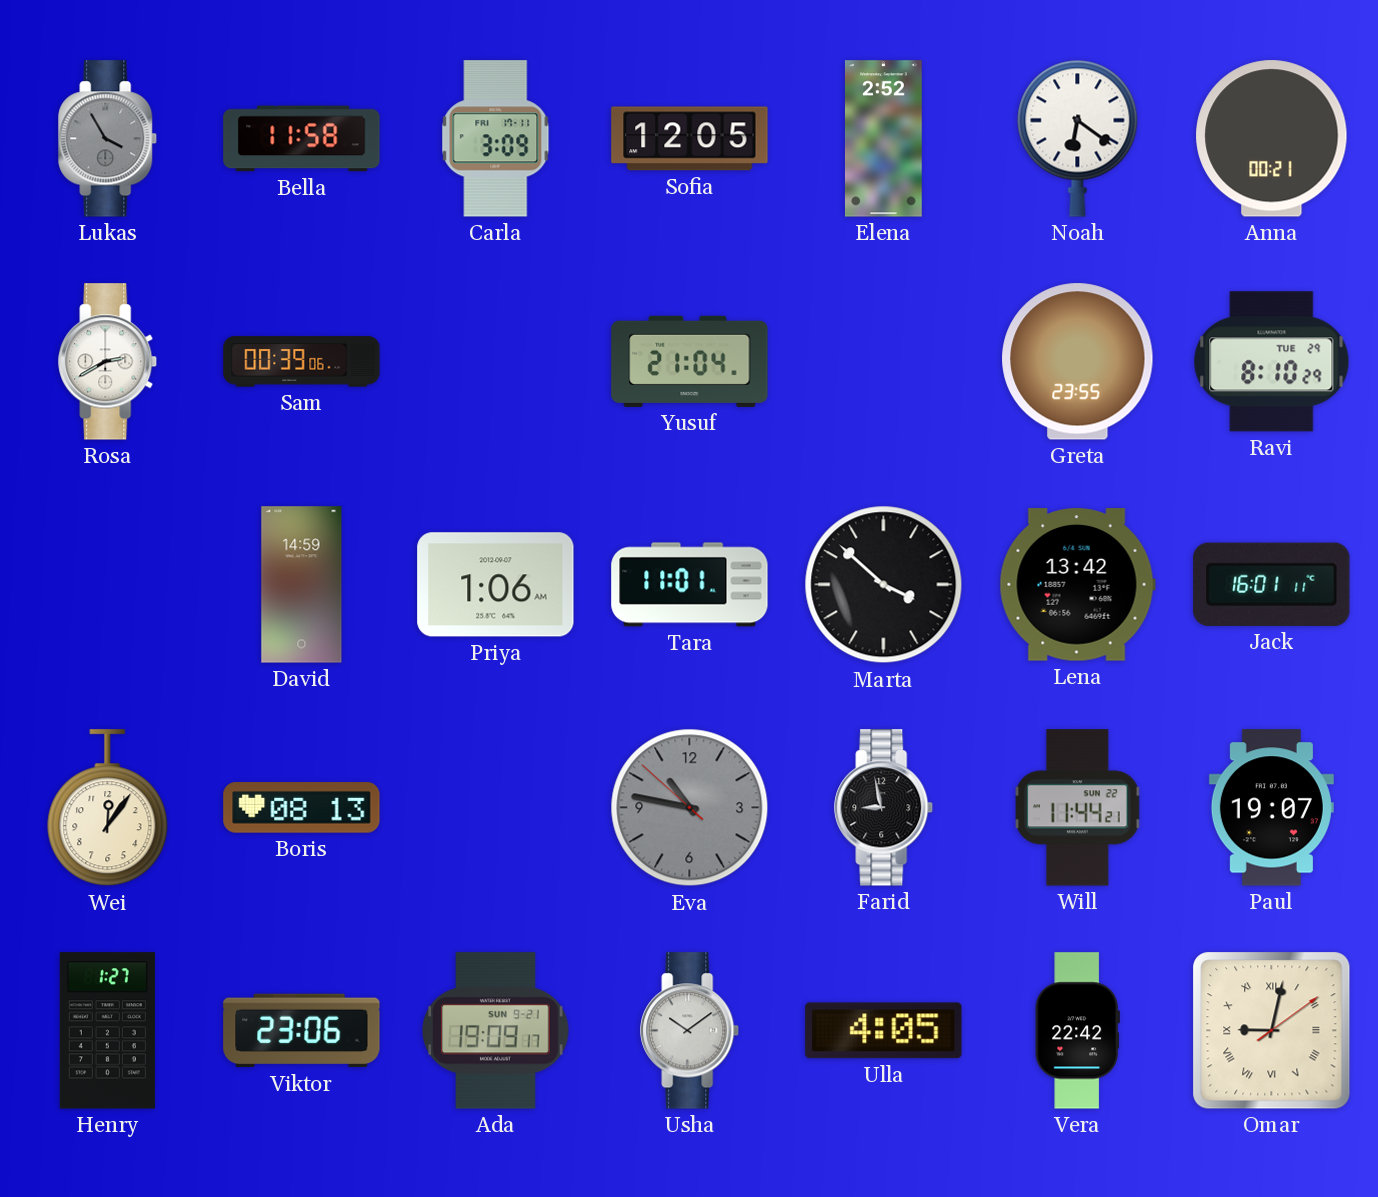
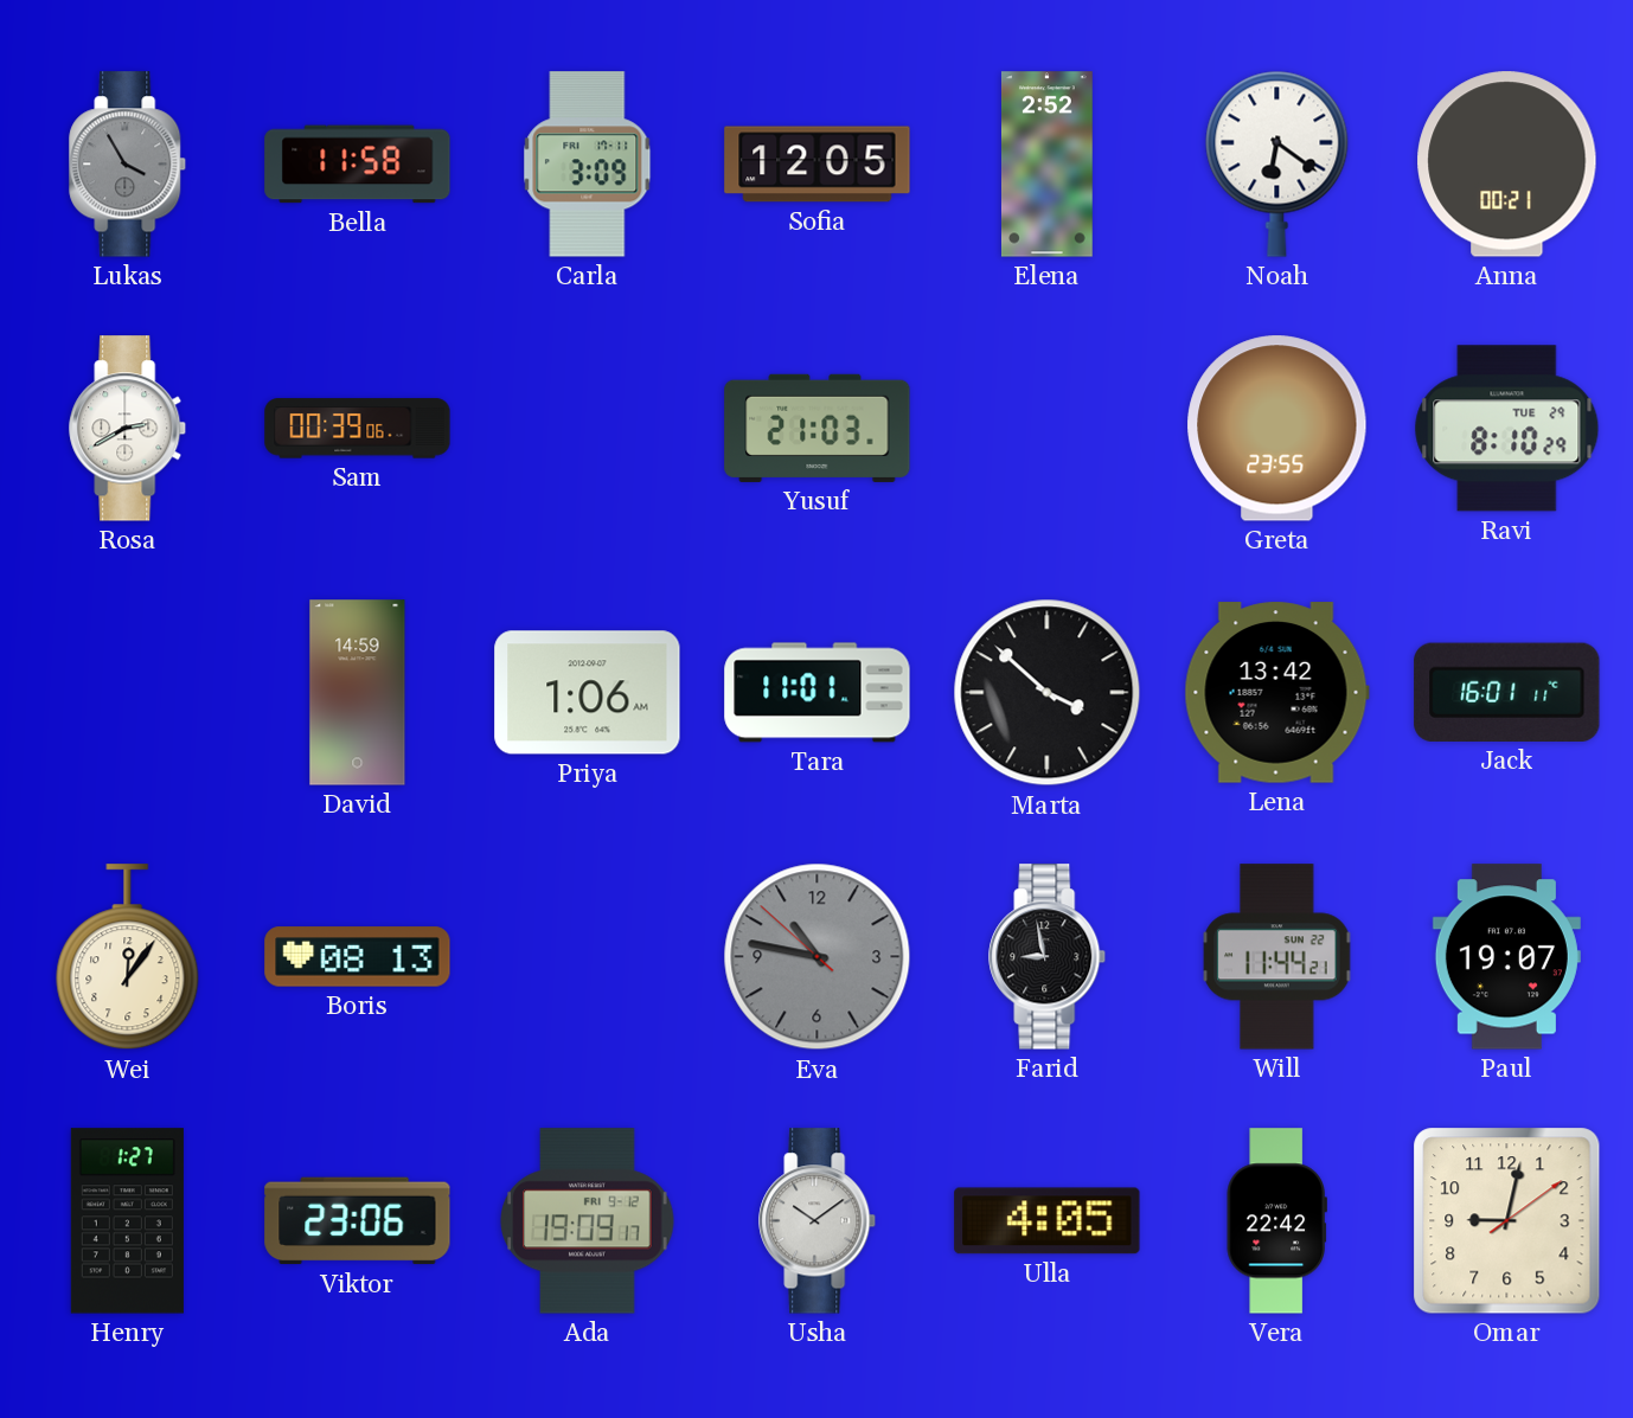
Yusuf: 21:04 -> 21:03 (818, 428)
Ada date: SUN 9-21 -> FRI 9-12 (588, 1221)
Omar numerals: Roman -> Arabic (1507, 1221)
